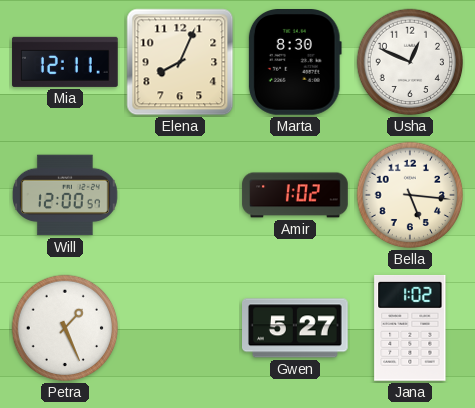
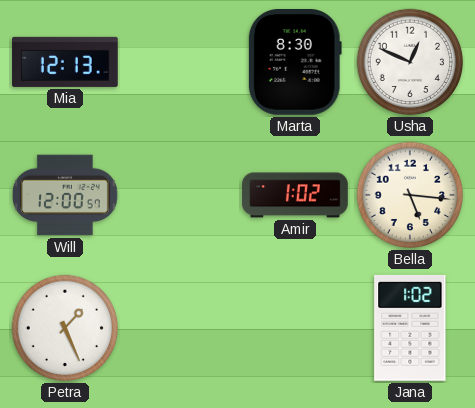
Mia: 12:11 -> 12:13 (65, 62)
Elena: 8:04 -> none (180, 62)
Gwen: 5:27 -> none (296, 328)
